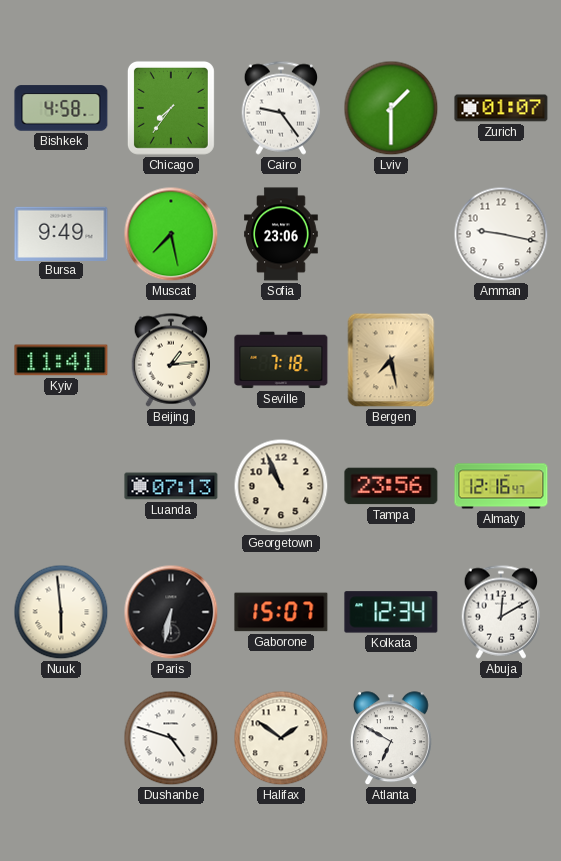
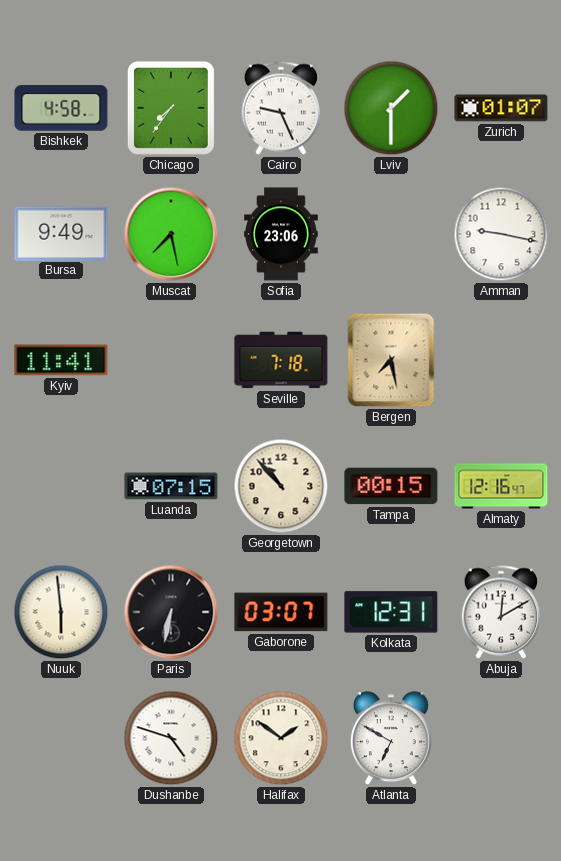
Cairo: 9:24 -> 9:26 (280, 108)
Beijing: 1:14 -> none (170, 360)
Luanda: 07:13 -> 07:15 (171, 486)
Georgetown: 10:56 -> 10:53 (281, 486)
Tampa: 23:56 -> 00:15 (391, 486)
Gaborone: 15:07 -> 03:07 (281, 612)
Kolkata: 12:34 -> 12:31 (391, 612)
